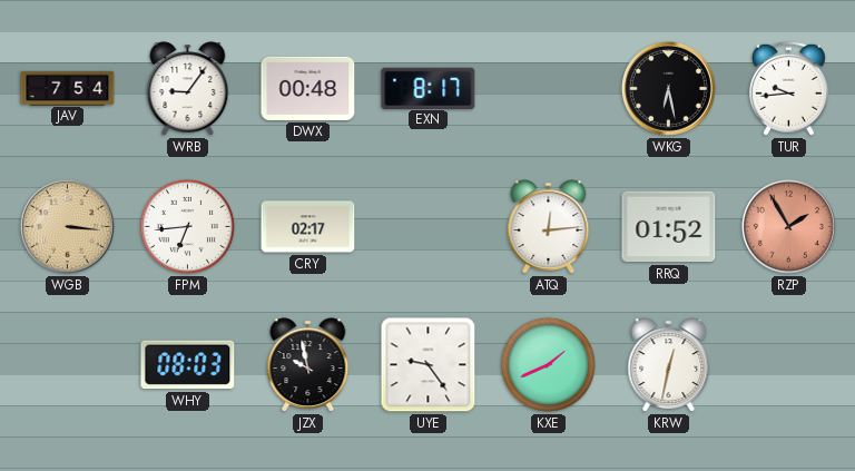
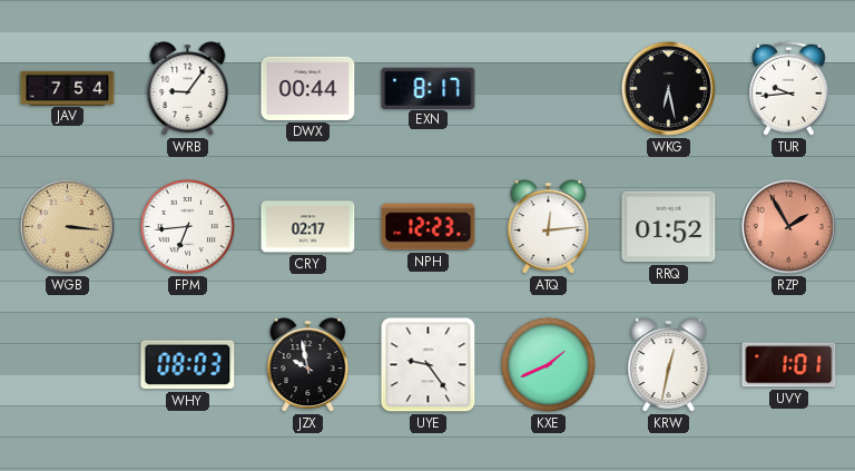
DWX: 00:48 -> 00:44 (308, 88)
NPH: none -> 12:23 (429, 227)
UVY: none -> 1:01 (789, 365)
